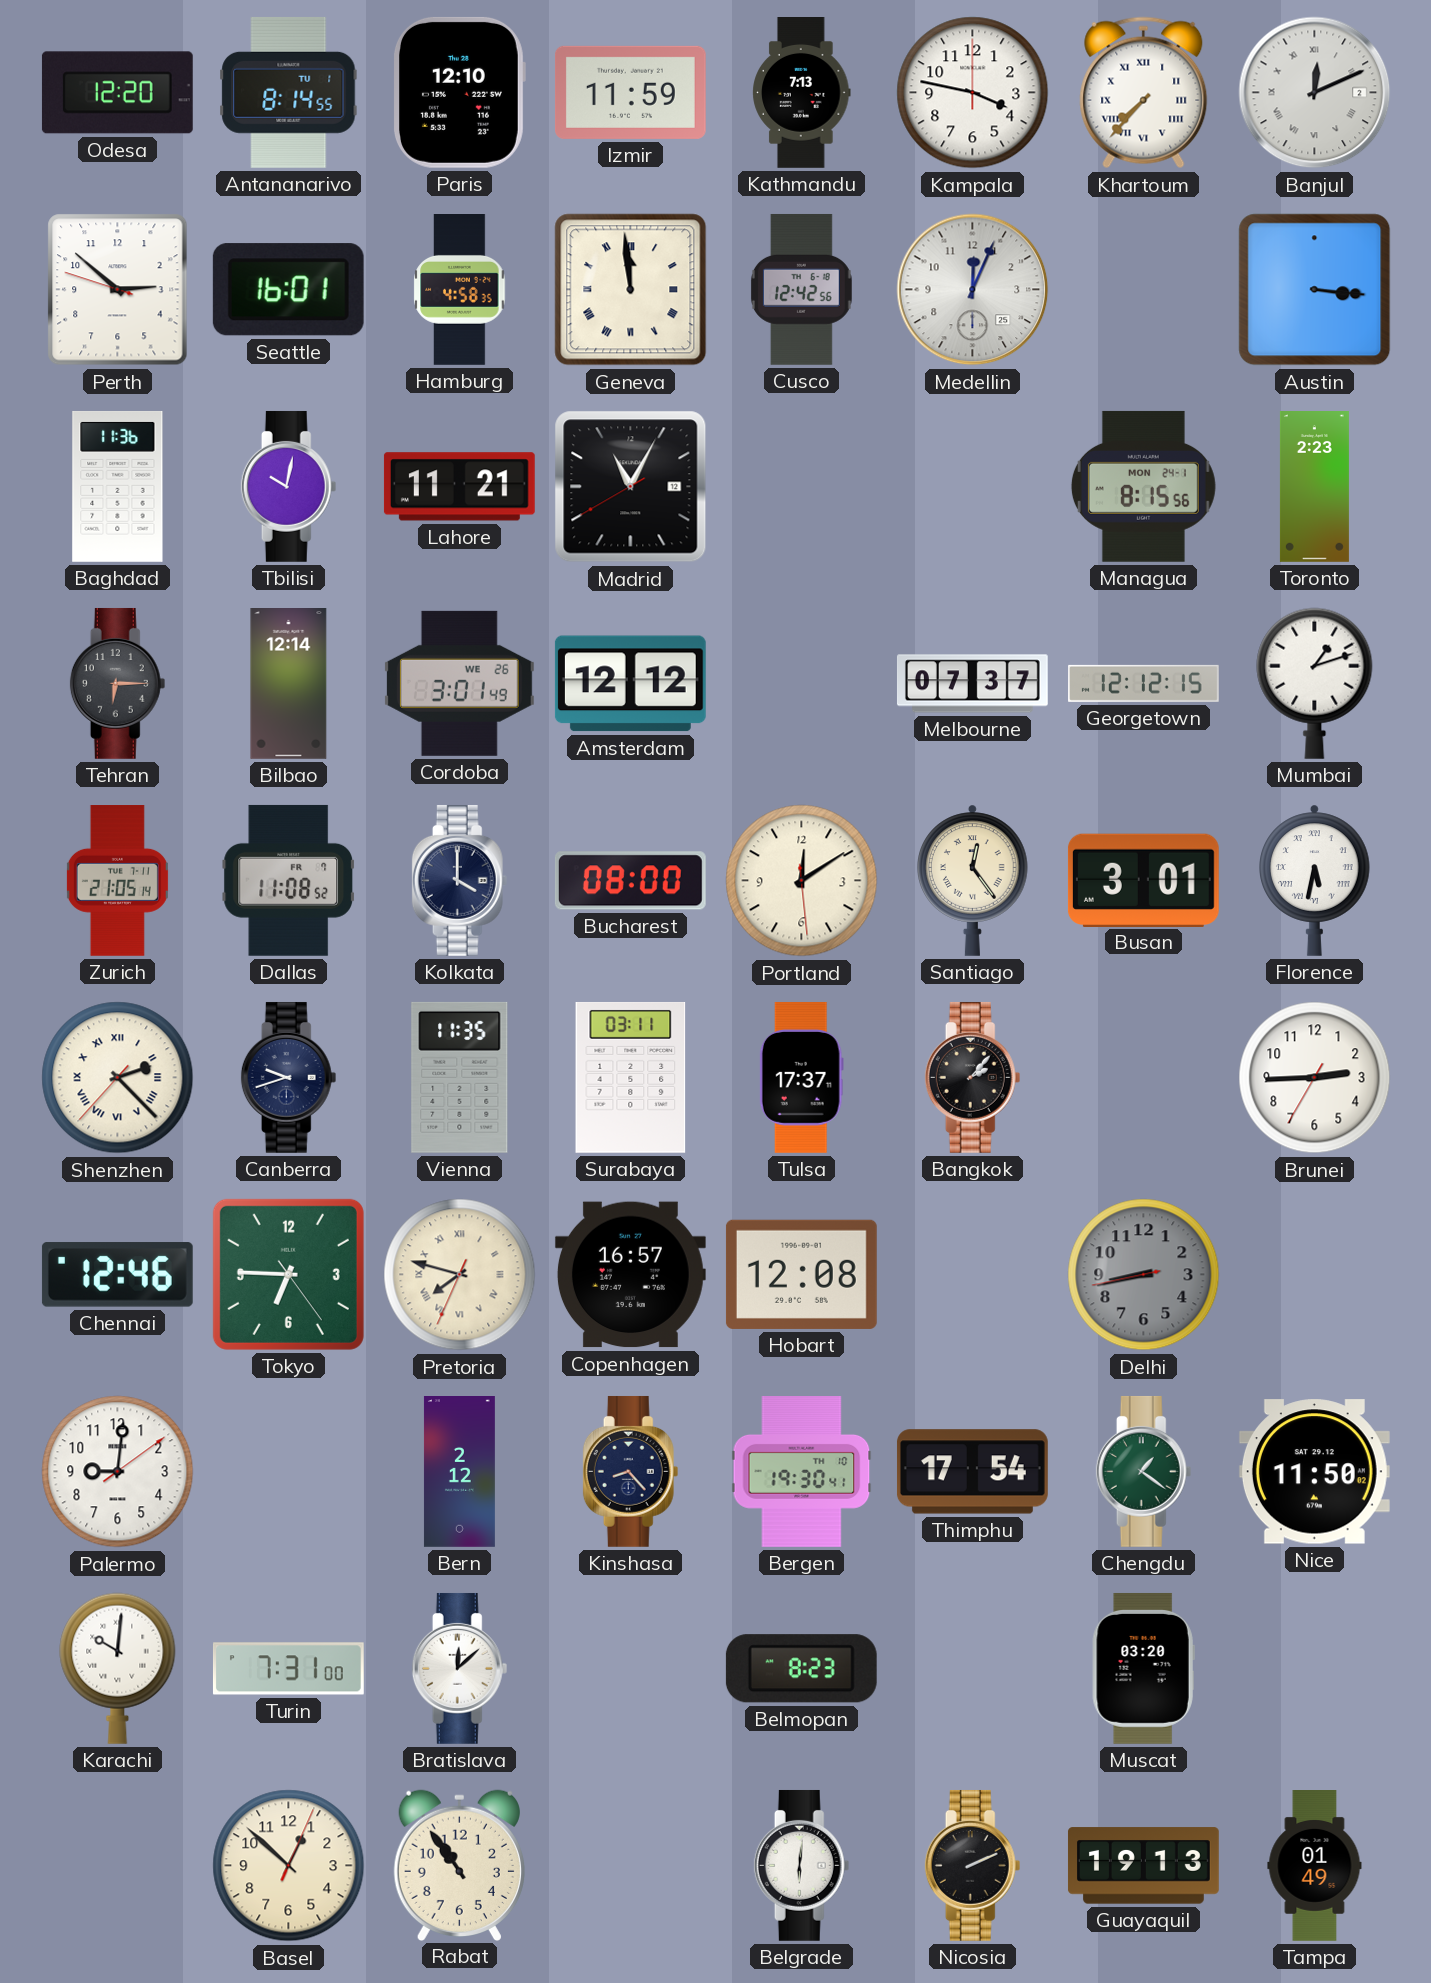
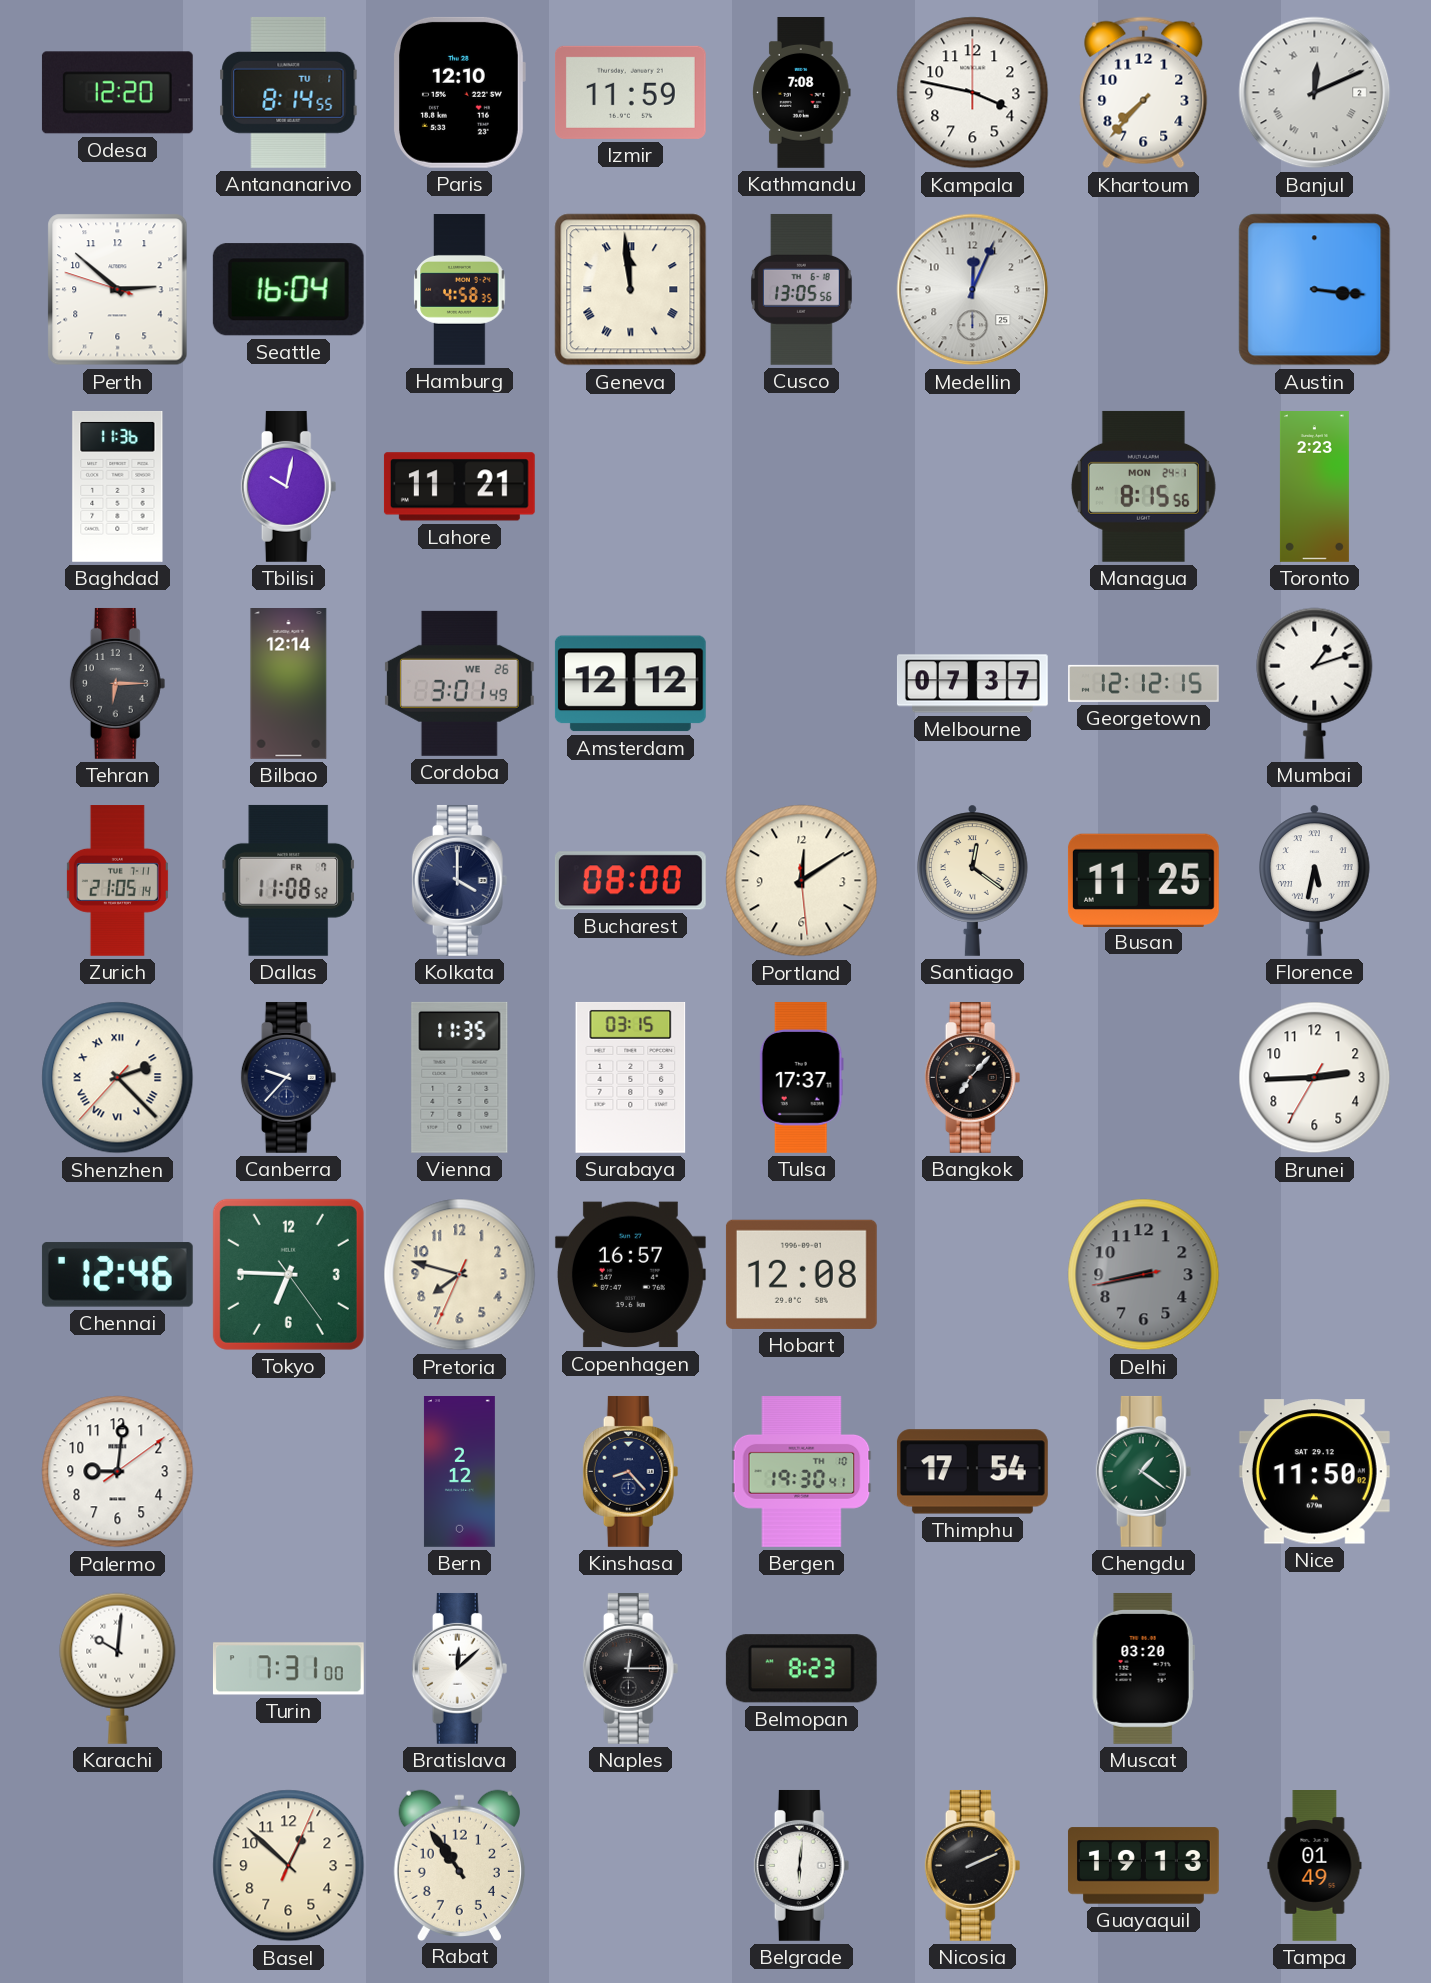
Kathmandu: 7:13 -> 7:08 (802, 93)
Khartoum numerals: Roman -> Arabic (1144, 93)
Seattle: 16:01 -> 16:04 (288, 290)
Cusco: 12:42 -> 13:05 (801, 289)
Madrid: 11:04 -> none (631, 487)
Santiago: 12:24 -> 12:21 (973, 880)
Busan: 3:01 -> 11:25 (1143, 880)
Canberra: 9:42 -> 9:37 (289, 1077)
Surabaya: 03:11 -> 03:15 (631, 1077)
Bangkok: 2:07 -> 7:07 (973, 1077)
Pretoria numerals: Roman -> Arabic (460, 1275)
Naples: none -> 12:15 (631, 1668)
